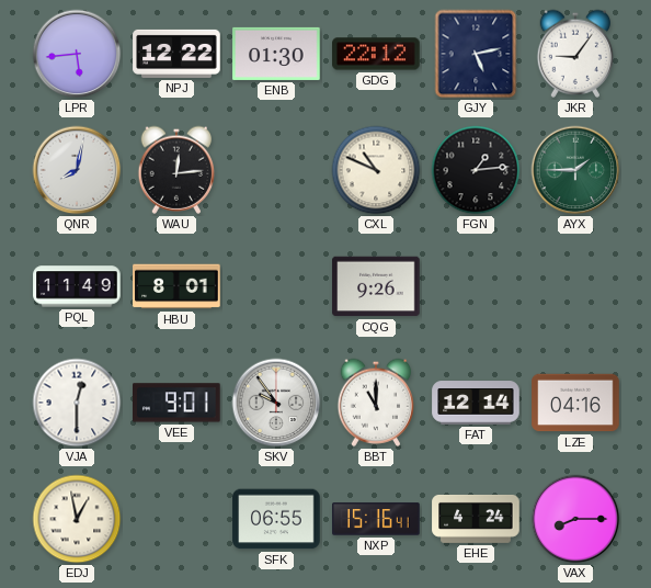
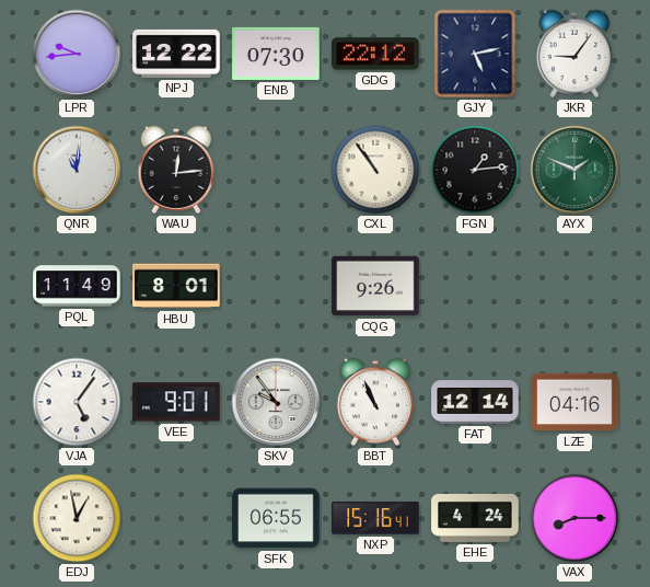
LPR: 5:44 -> 9:44 (77, 54)
ENB: 01:30 -> 07:30 (276, 54)
QNR: 8:02 -> 11:01 (77, 170)
CXL: 10:49 -> 10:54 (375, 170)
AYX: 1:45 -> 1:49 (574, 170)
VJA: 12:30 -> 5:06 (77, 402)
BBT: 11:00 -> 10:56 (375, 402)
